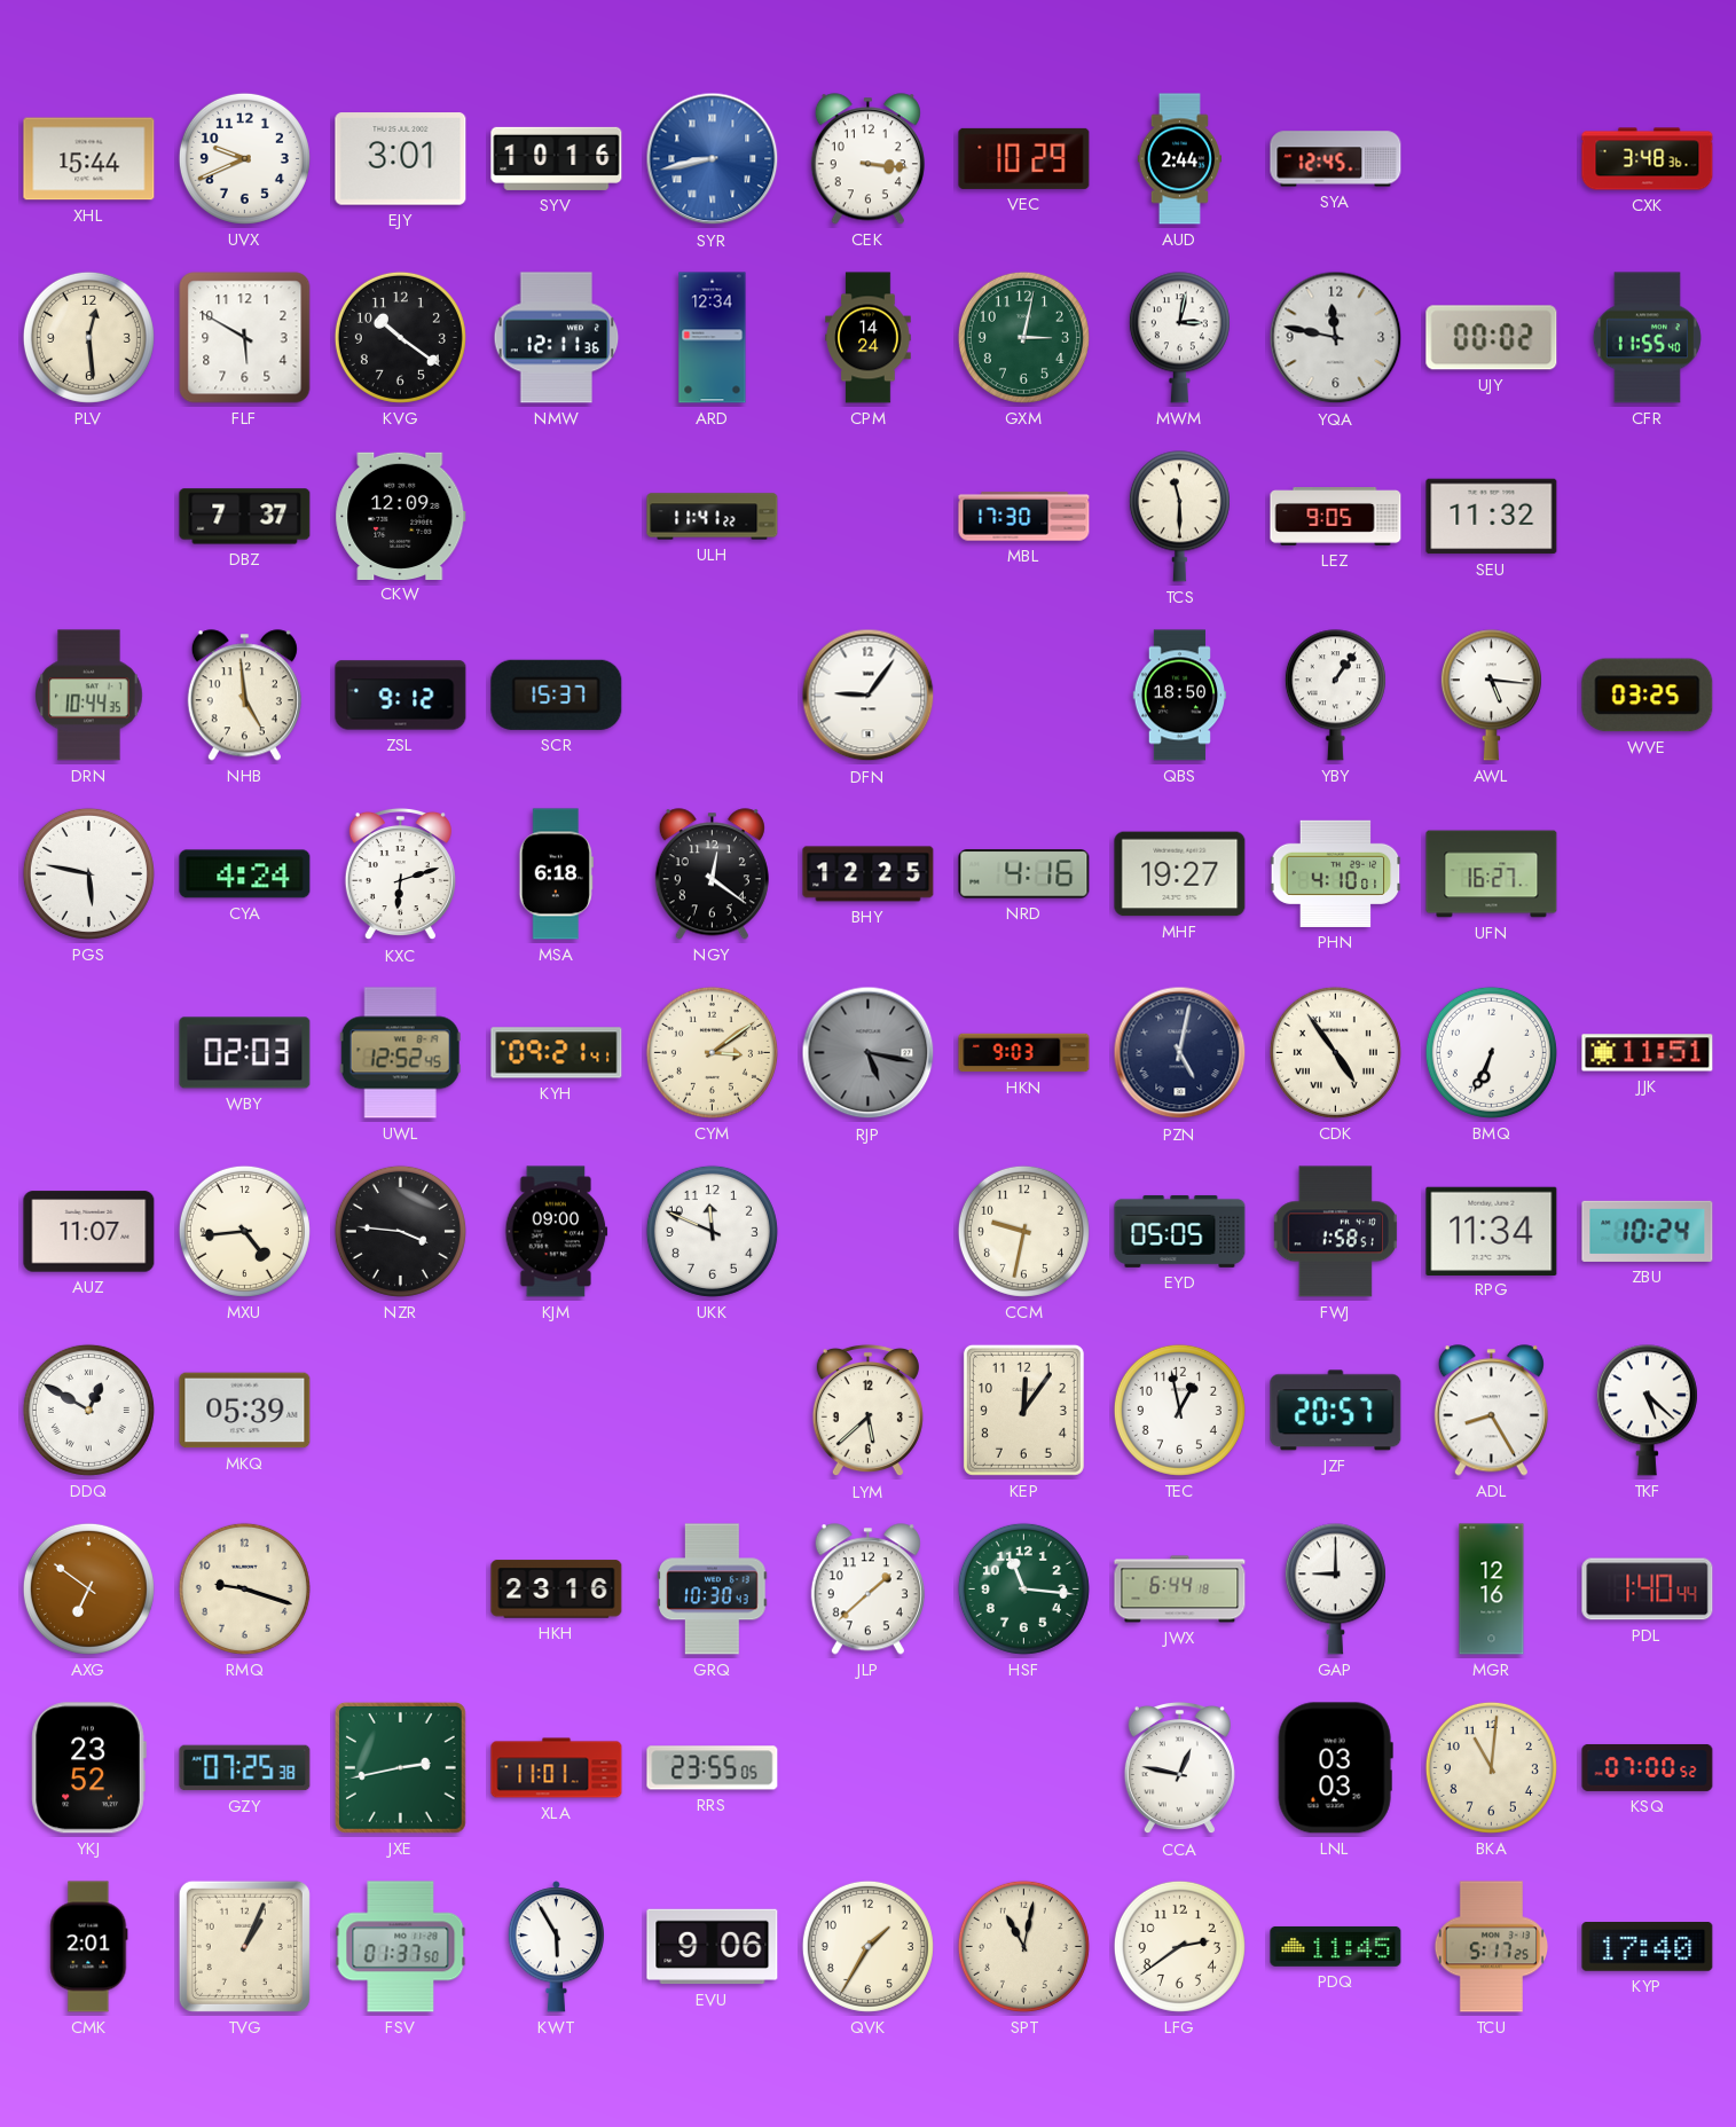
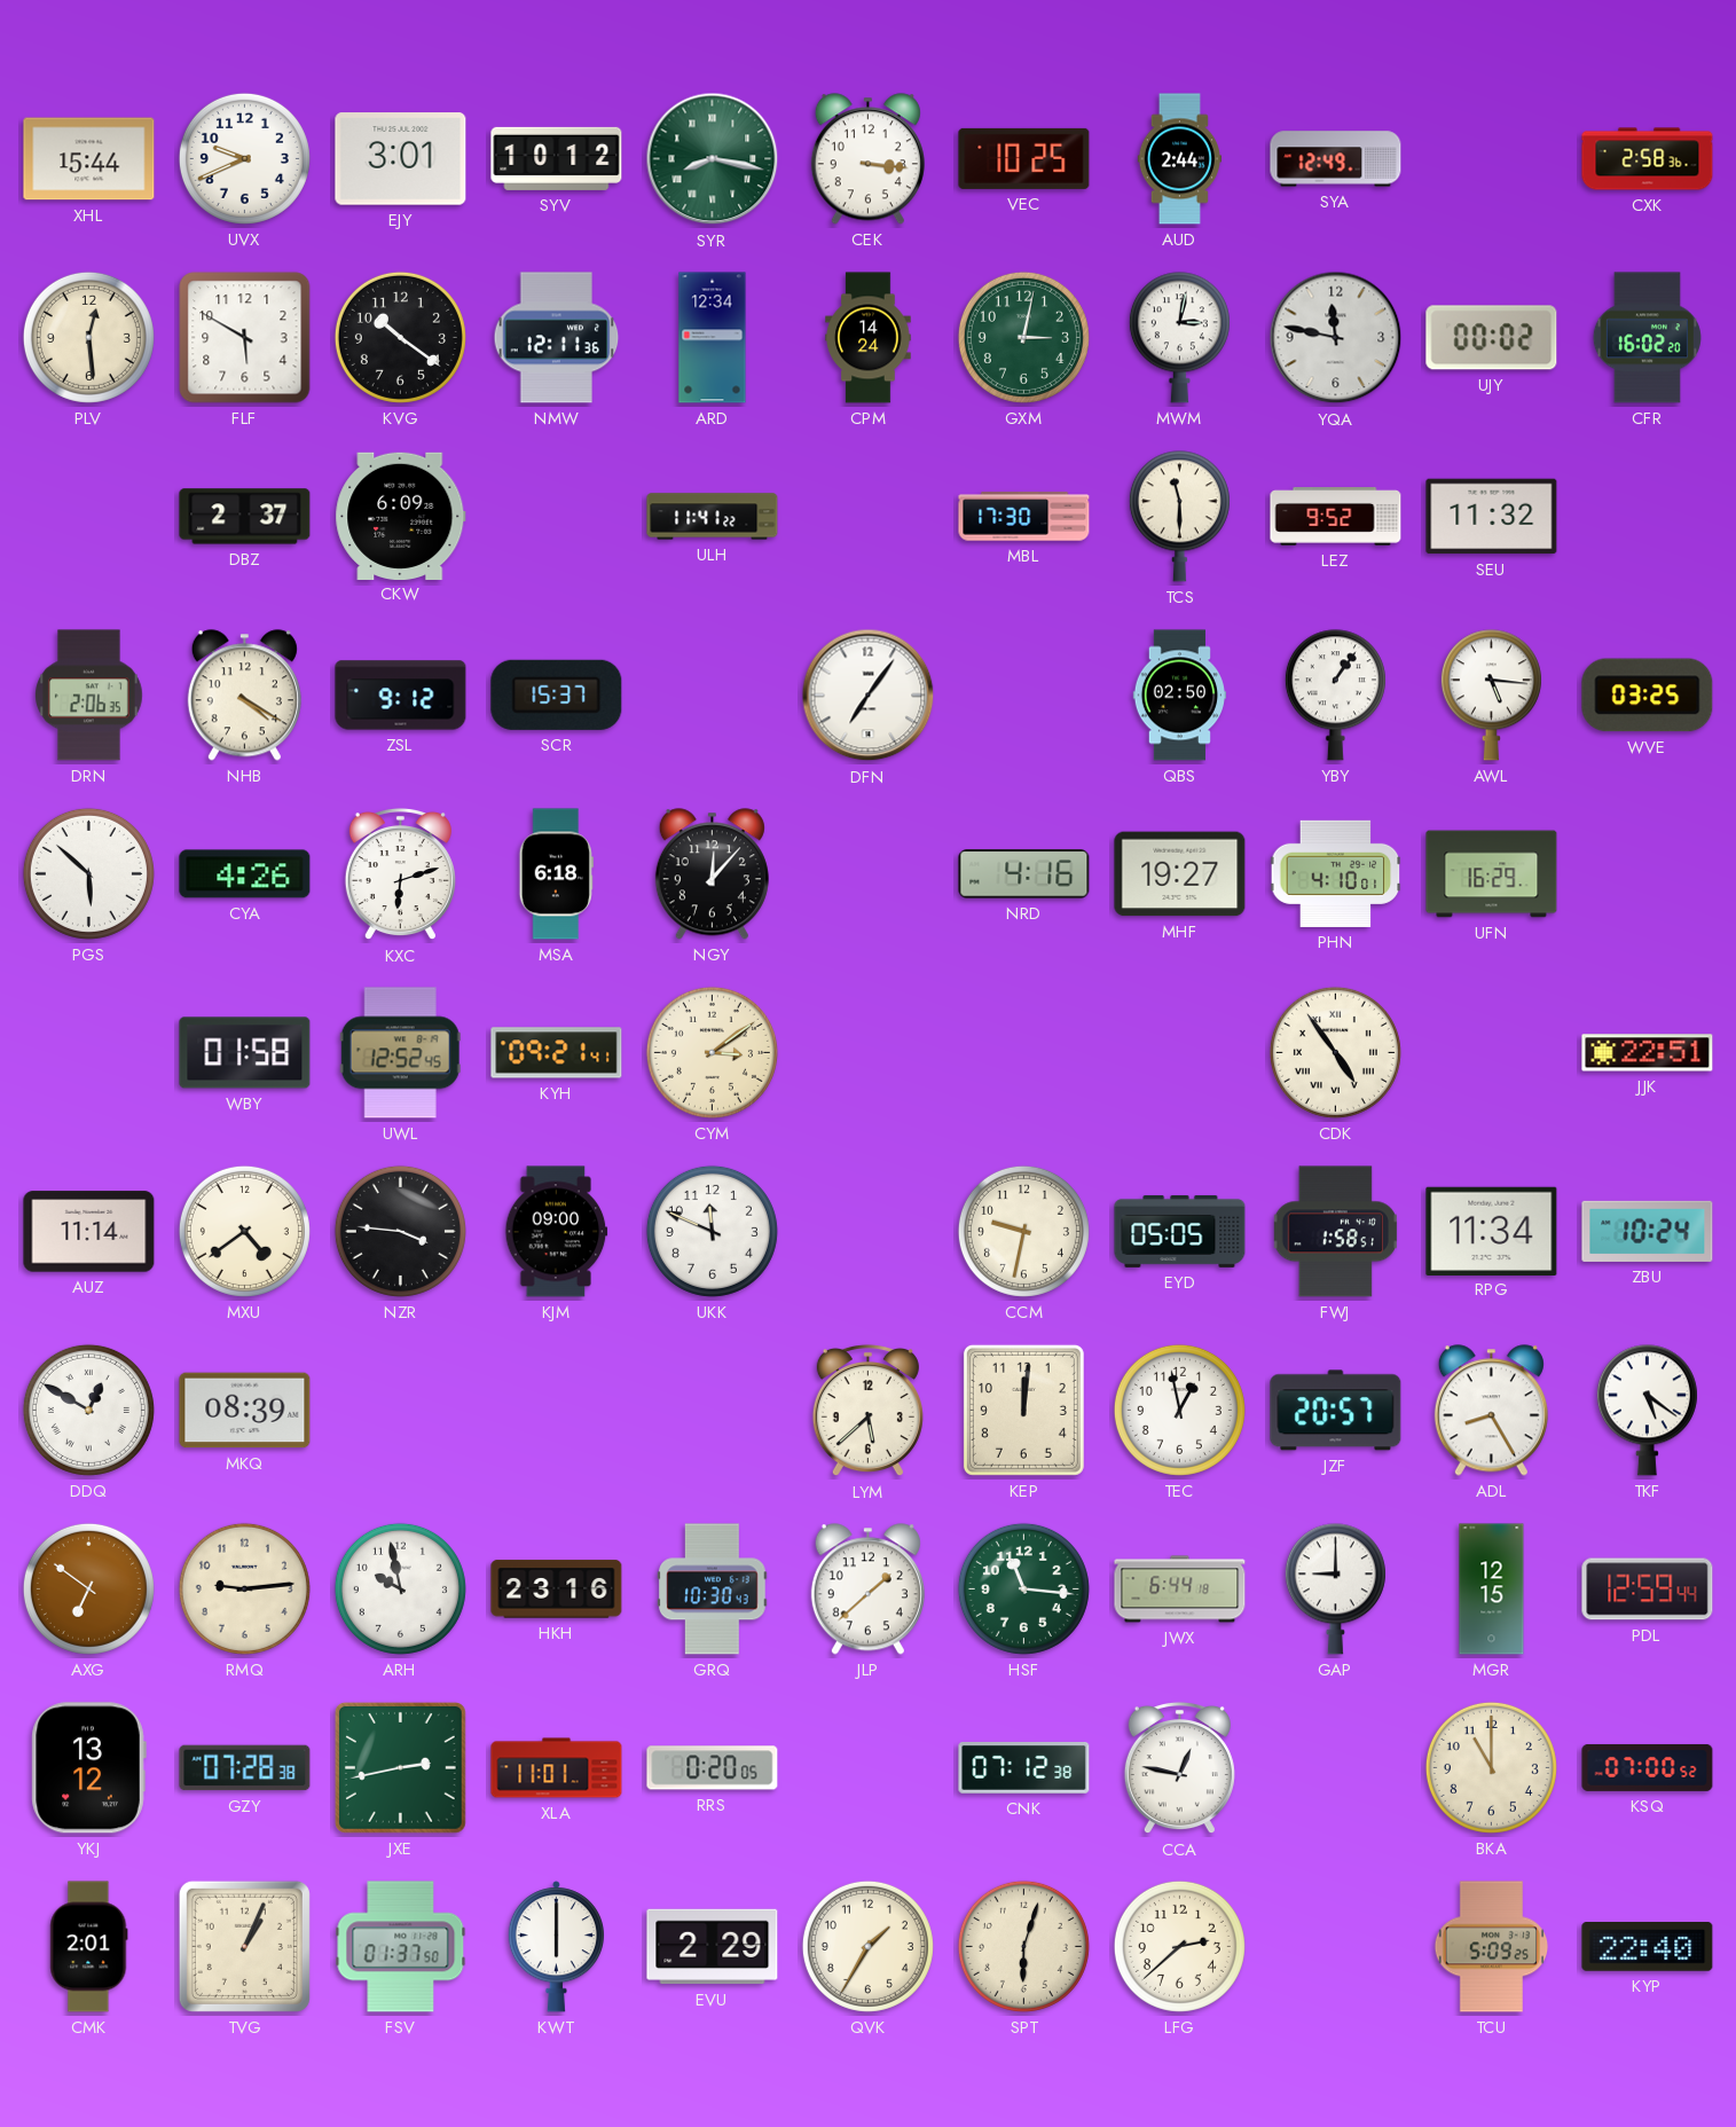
SYV: 10:16 -> 10:12 (557, 158)
SYR: 8:43 -> 8:17 (713, 159)
SYR dial: blue -> green (713, 159)
VEC: 10:29 -> 10:25 (1024, 158)
SYA: 12:45 -> 12:49 (1336, 159)
CXK: 3:48 -> 2:58 (1648, 159)
CFR: 11:55 -> 16:02 (1647, 338)
DBZ: 7:37 -> 2:37 (245, 517)
CKW: 12:09 -> 6:09 (401, 516)
LEZ: 9:05 -> 9:52 (1336, 517)
DRN: 10:44 -> 2:06 (89, 696)
NHB: 4:59 -> 4:20 (244, 696)
DFN: 9:06 -> 7:06 (869, 696)
QBS: 18:50 -> 02:50 (1180, 696)
PGS: 5:47 -> 5:52 (88, 873)
CYA: 4:24 -> 4:26 (245, 874)
NGY: 12:21 -> 12:07 (712, 874)
BHY: 12:25 -> none (869, 874)
UFN: 16:27 -> 16:29 (1492, 874)
WBY: 02:03 -> 01:58 (245, 1053)
RJP: 5:17 -> none (869, 1053)
HKN: 9:03 -> none (1024, 1053)
PZN: 5:02 -> none (1180, 1053)
BMQ: 6:34 -> none (1491, 1052)
JJK: 11:51 -> 22:51 (1648, 1053)
AUZ: 11:07 -> 11:14 (89, 1232)
MXU: 4:44 -> 4:39 (244, 1231)
MKQ: 05:39 -> 08:39 (245, 1411)
KEP: 12:06 -> 12:01 (1023, 1410)
TKF: 5:22 -> 5:21 (1647, 1411)
RMQ: 9:18 -> 9:14 (244, 1588)
ARH: none -> 9:58 (400, 1588)
MGR: 12:16 -> 12:15 (1492, 1590)
PDL: 1:40 -> 12:59 (1648, 1590)
YKJ: 23:52 -> 13:12 (88, 1768)
GZY: 07:25 -> 07:28 (245, 1768)
RRS: 23:55 -> 0:20 (713, 1768)
CNK: none -> 07:12 (1024, 1768)
LNL: 03:03 -> none (1335, 1768)
BKA: 11:01 -> 11:00 (1491, 1767)
KWT: 5:55 -> 6:00 (556, 1947)
EVU: 9:06 -> 2:29 (713, 1947)
SPT: 11:02 -> 6:03 (1023, 1946)
LFG: 2:39 -> 2:38 (1179, 1946)
PDQ: 11:45 -> none (1336, 1947)
TCU: 5:17 -> 5:09 (1492, 1947)
KYP: 17:40 -> 22:40 (1648, 1947)
